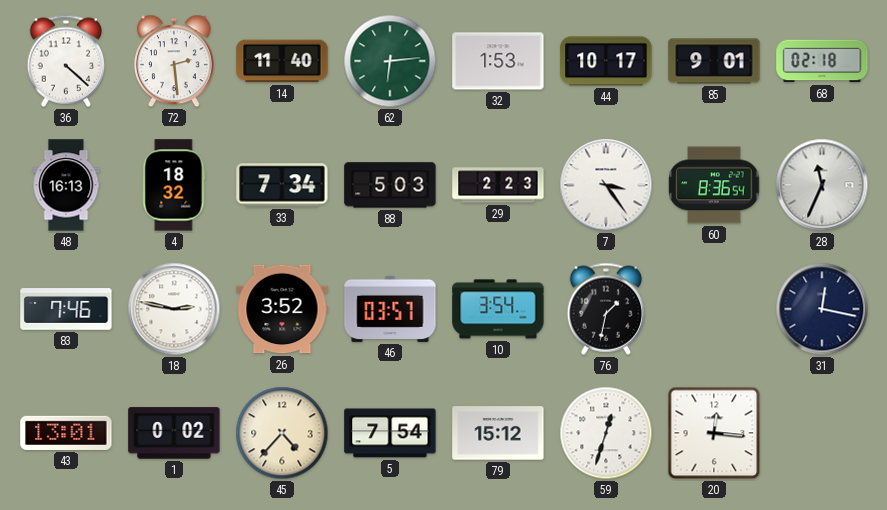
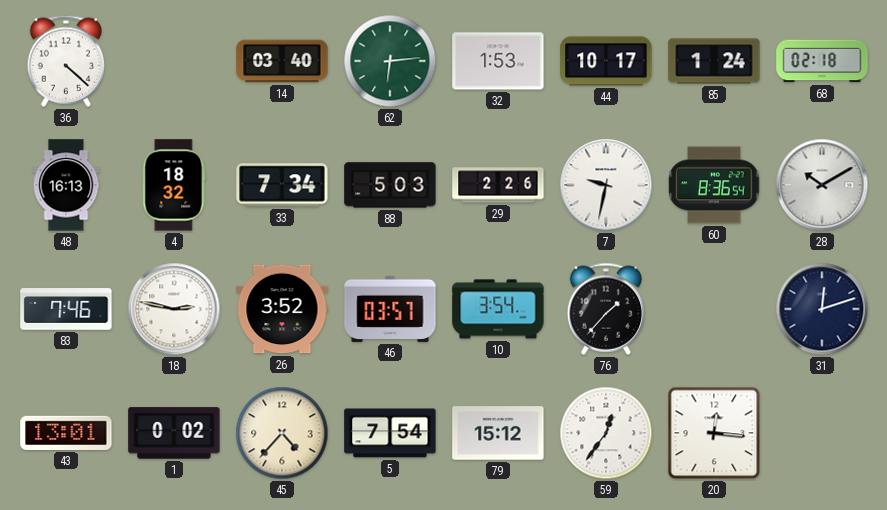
72: 2:29 -> none (174, 61)
14: 11:40 -> 03:40 (282, 61)
85: 9:01 -> 1:24 (714, 61)
29: 2:23 -> 2:26 (498, 185)
7: 3:24 -> 9:32 (606, 185)
28: 11:34 -> 10:10 (822, 185)
76: 1:32 -> 1:37 (606, 309)
31: 12:17 -> 12:12 (822, 309)
59: 12:33 -> 12:36 (606, 433)
